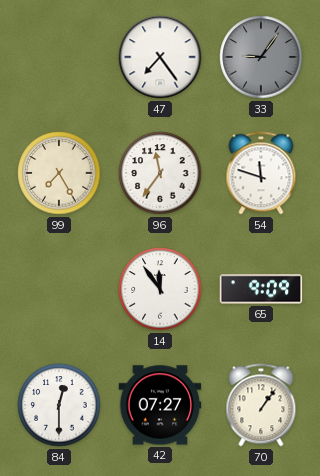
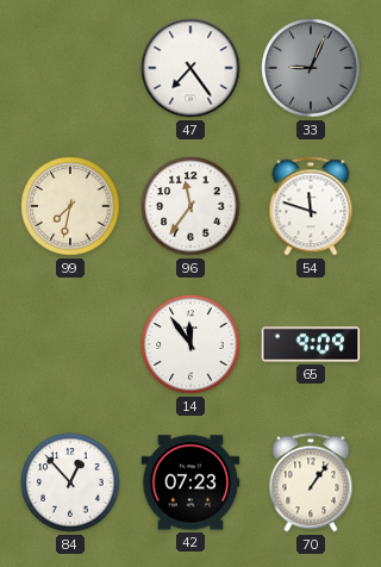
33: 9:06 -> 9:04 (311, 68)
99: 7:25 -> 7:32 (70, 206)
84: 12:30 -> 12:53 (70, 482)
42: 07:27 -> 07:23 (190, 482)
